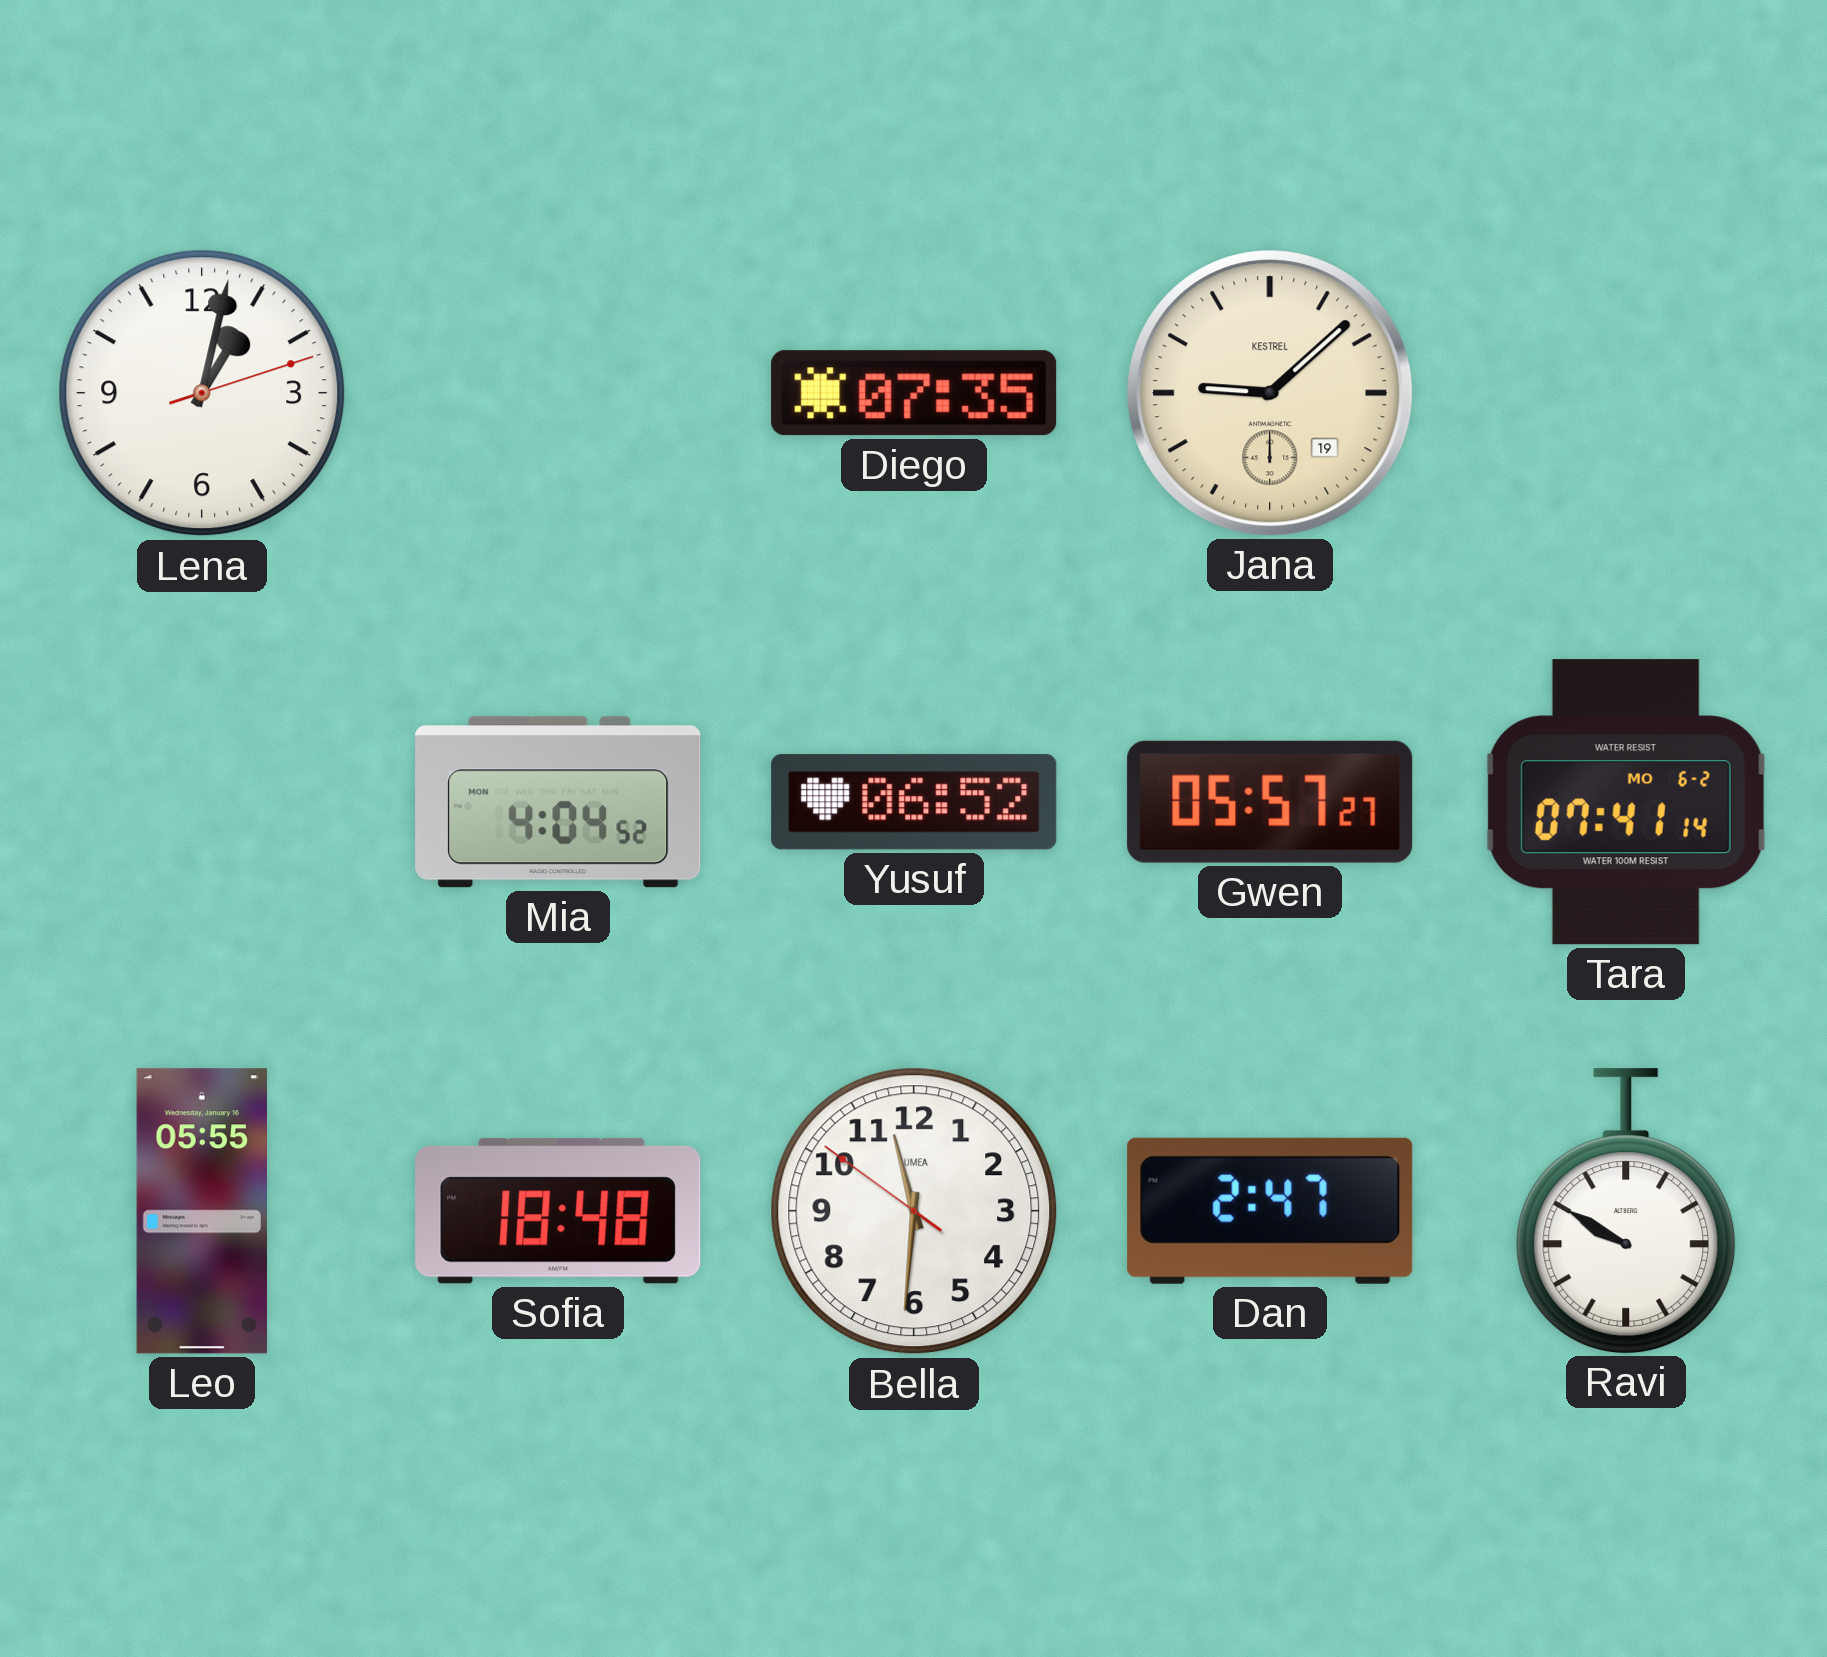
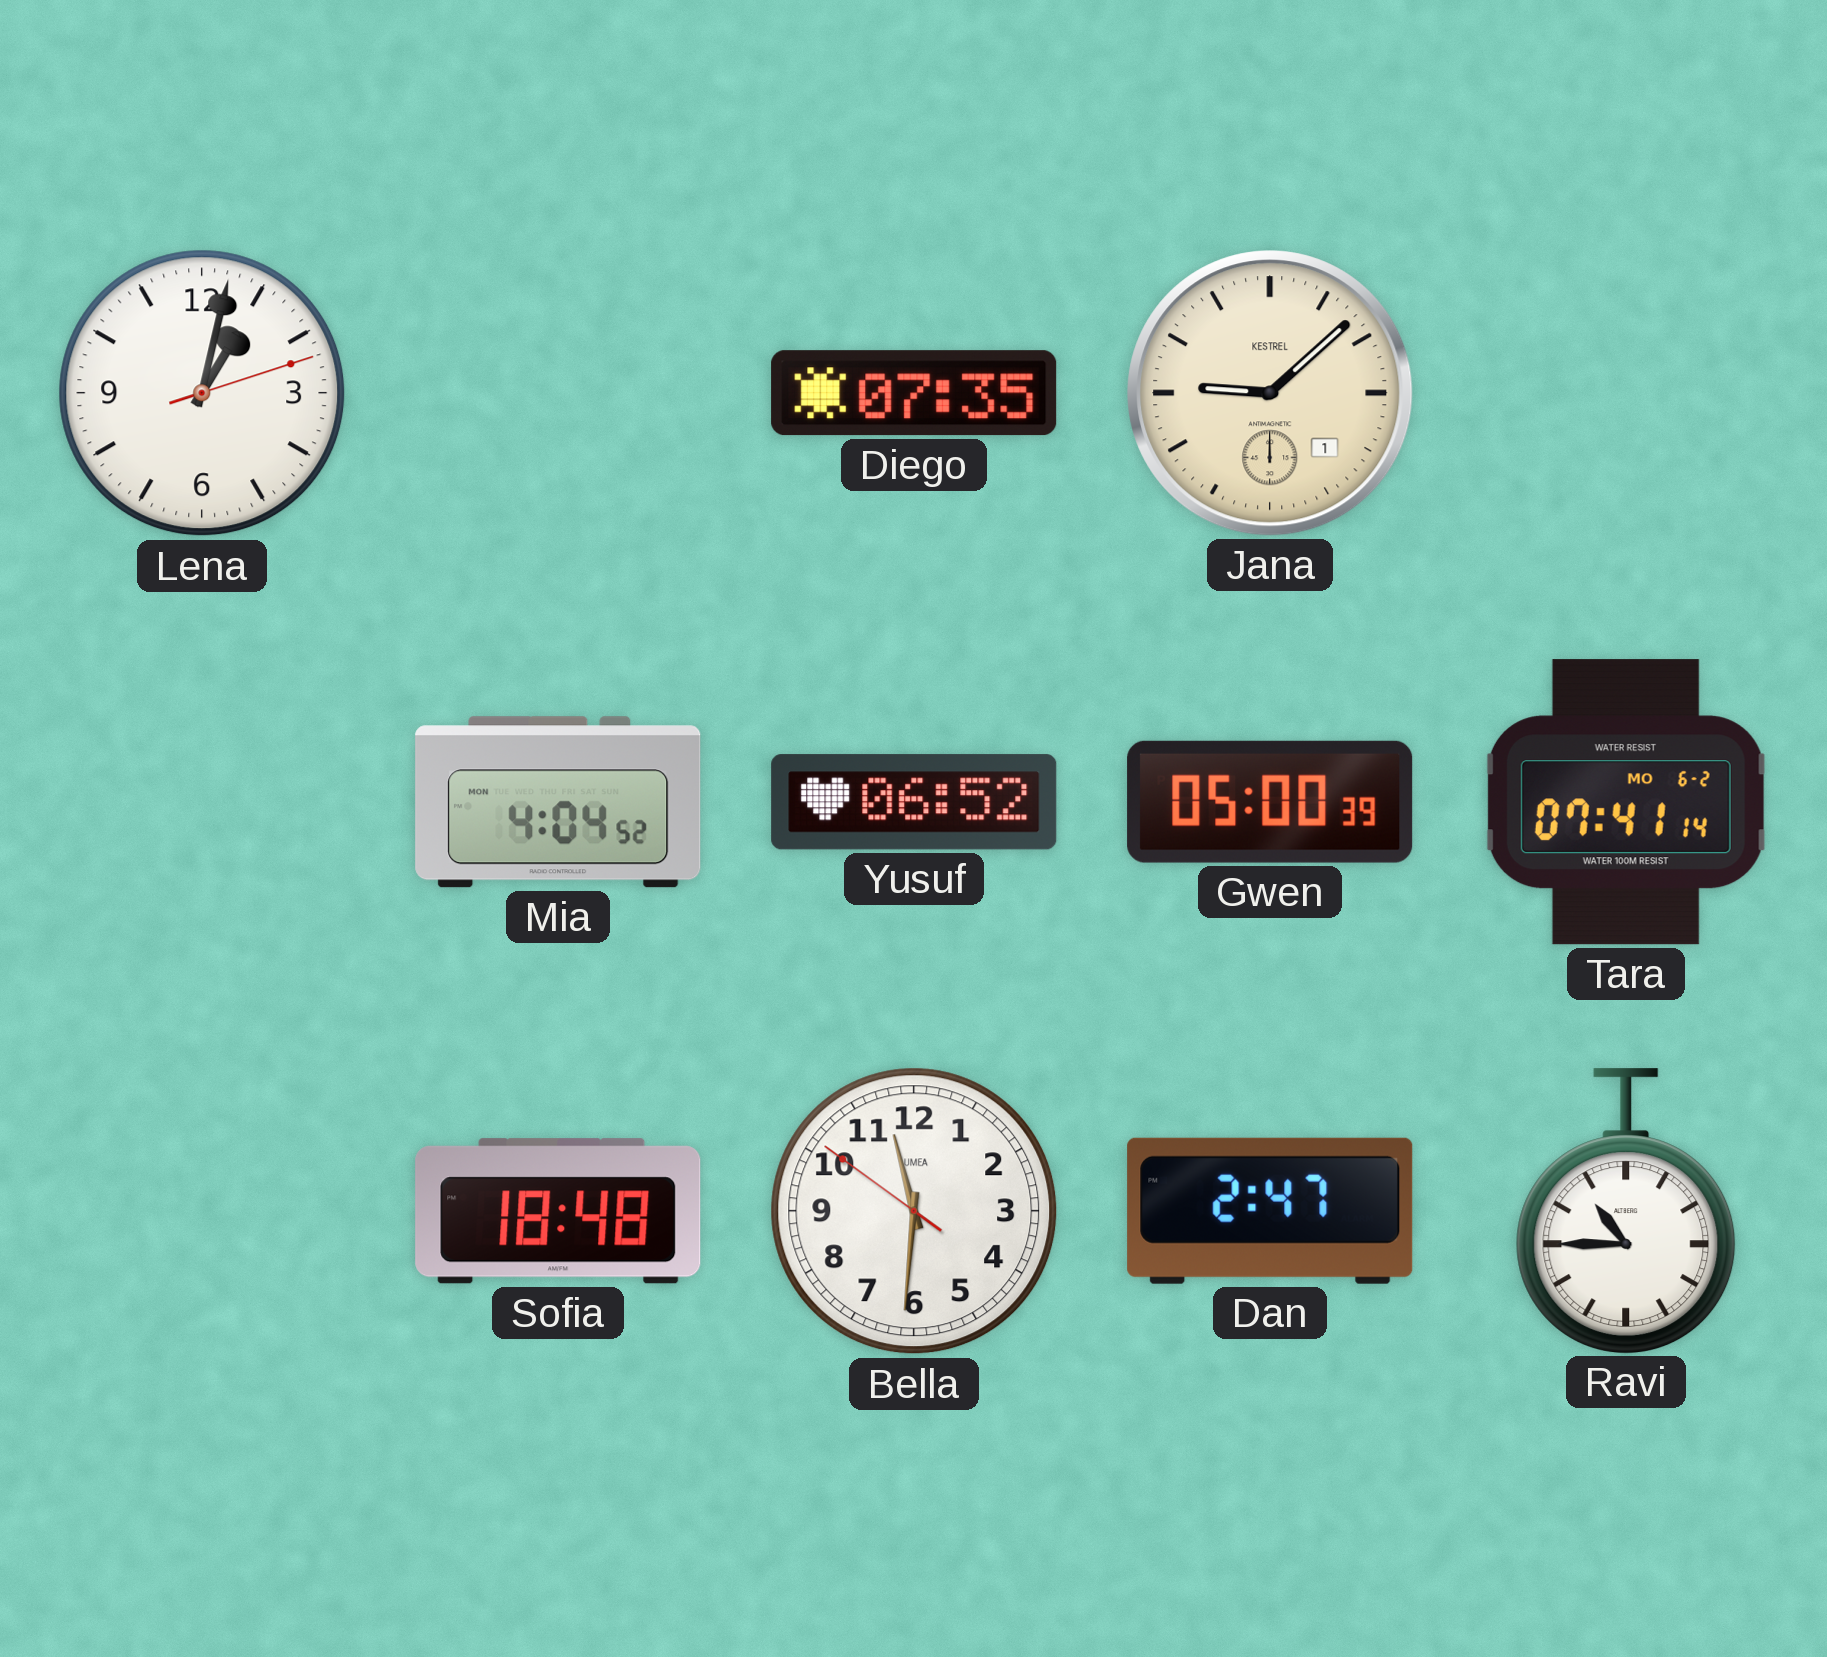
Jana date: 19 -> 1 (1270, 393)
Gwen: 05:57 -> 05:00 (1270, 802)
Leo: 05:55 -> none (202, 1211)
Ravi: 9:50 -> 10:45 (1626, 1211)
